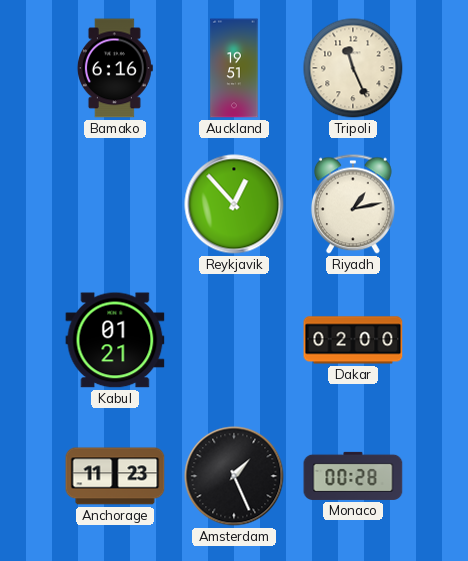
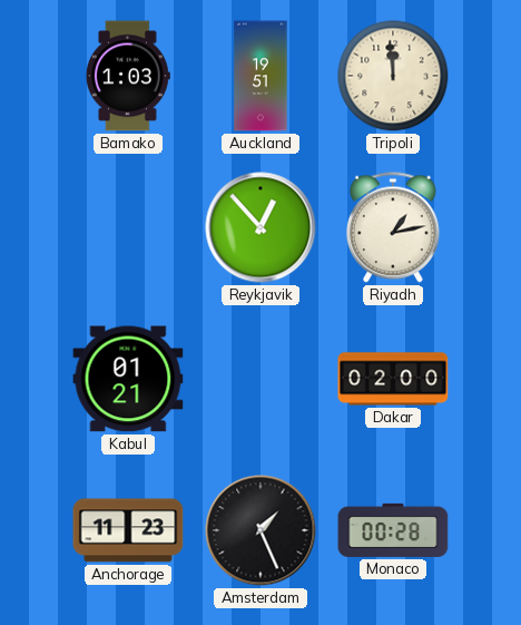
Bamako: 6:16 -> 1:03 (128, 76)
Tripoli: 11:26 -> 11:59 (393, 76)
